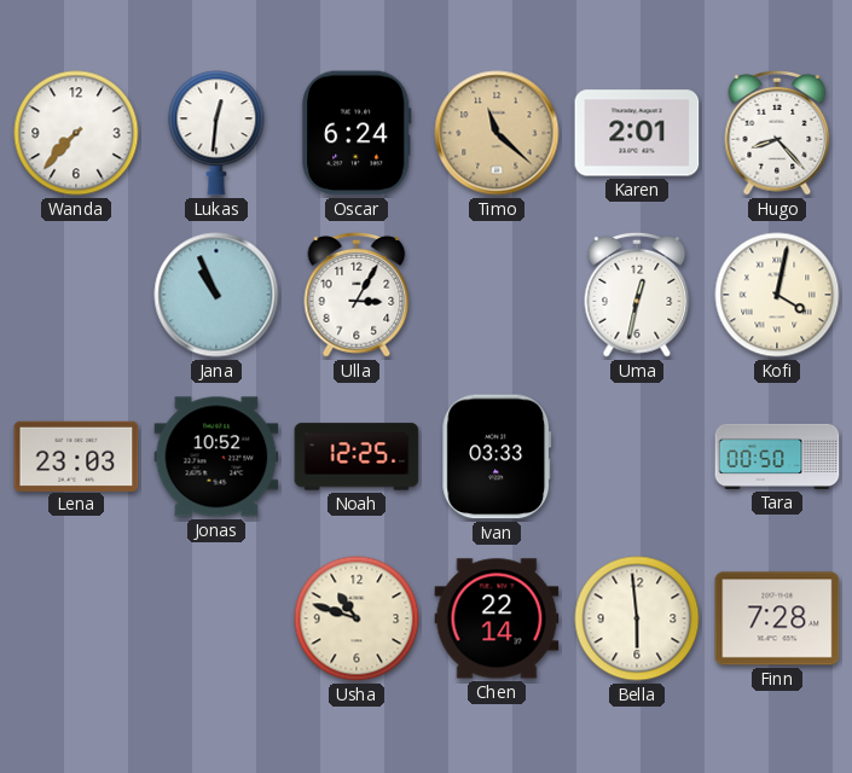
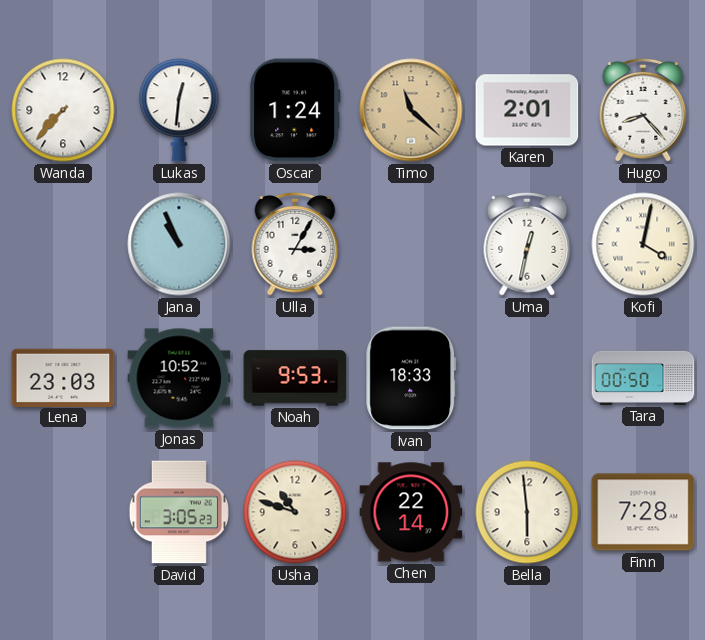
Oscar: 6:24 -> 1:24 (295, 110)
Noah: 12:25 -> 9:53 (295, 378)
Ivan: 03:33 -> 18:33 (411, 378)
David: none -> 3:05 (179, 512)
